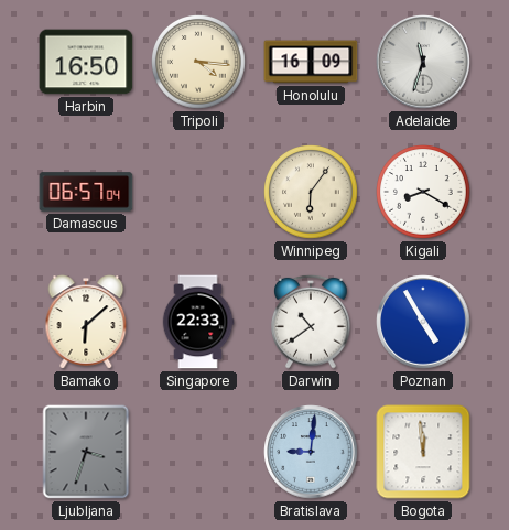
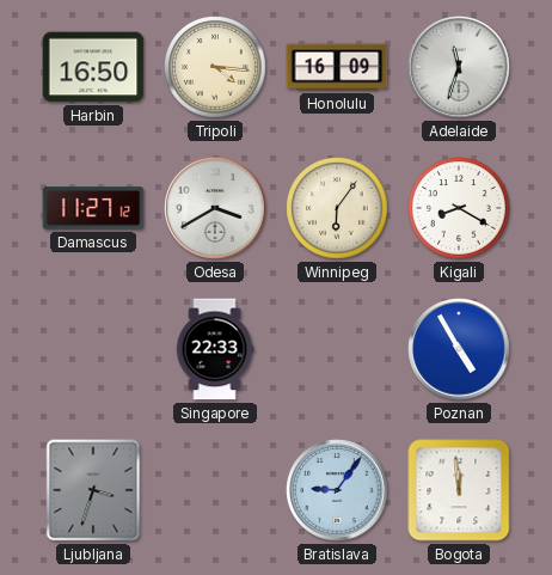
Damascus: 06:57 -> 11:27 (93, 208)
Odesa: none -> 3:40 (215, 208)
Bamako: 6:08 -> none (86, 322)
Darwin: 10:39 -> none (311, 322)
Bratislava: 9:01 -> 9:06 (337, 490)
